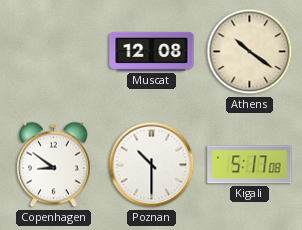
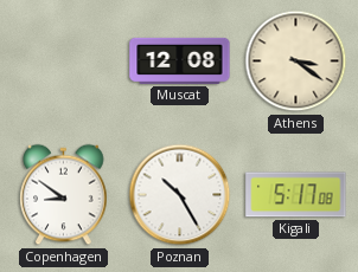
Athens: 10:21 -> 3:21 (296, 61)
Poznan: 10:30 -> 10:25 (180, 195)
